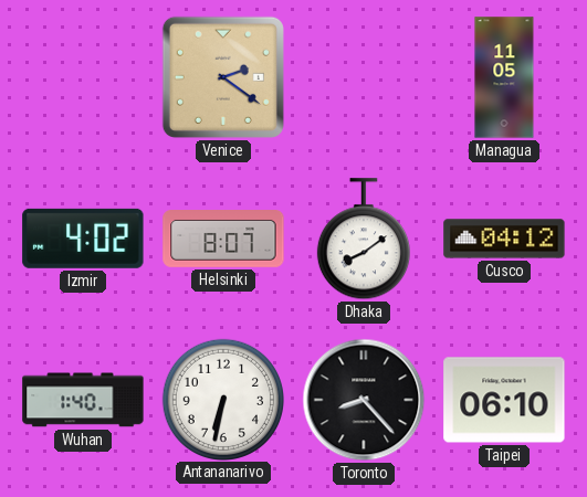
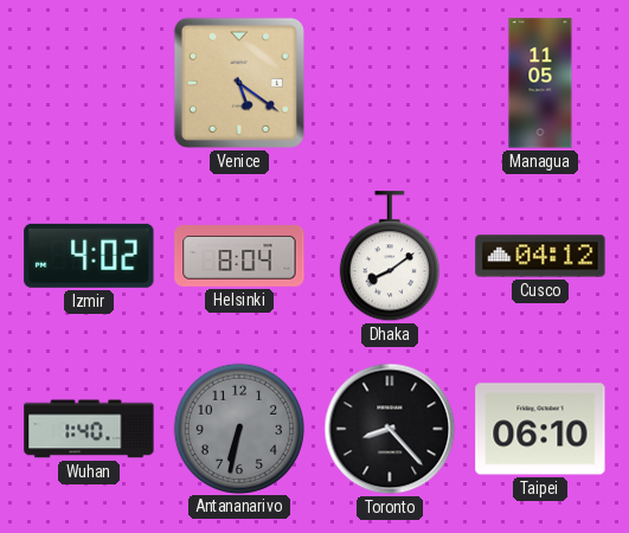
Venice: 2:21 -> 5:21 (239, 83)
Helsinki: 8:07 -> 8:04 (239, 257)
Antananarivo dial: white -> grey (238, 428)
